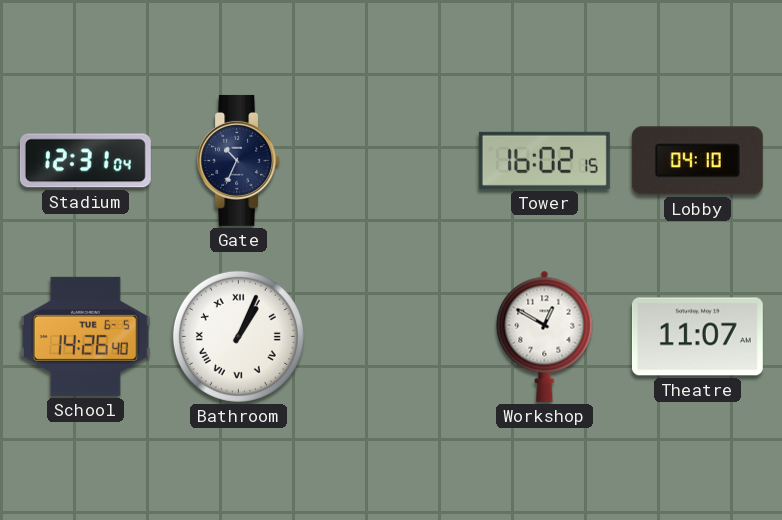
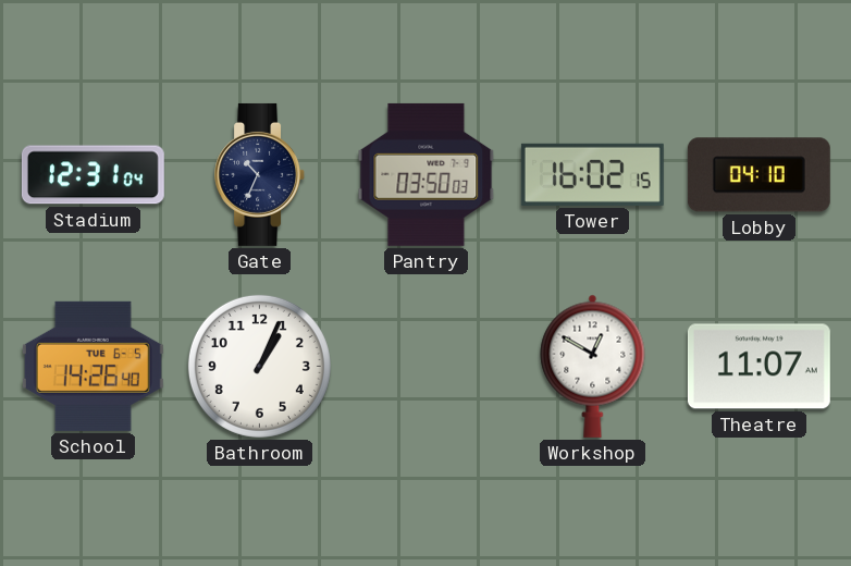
Pantry: none -> 03:50 (427, 174)
Bathroom numerals: Roman -> Arabic (259, 366)
